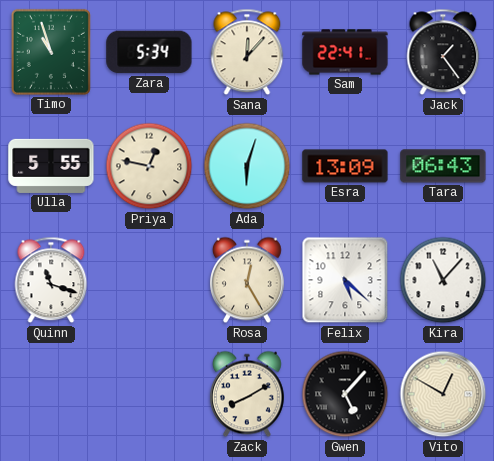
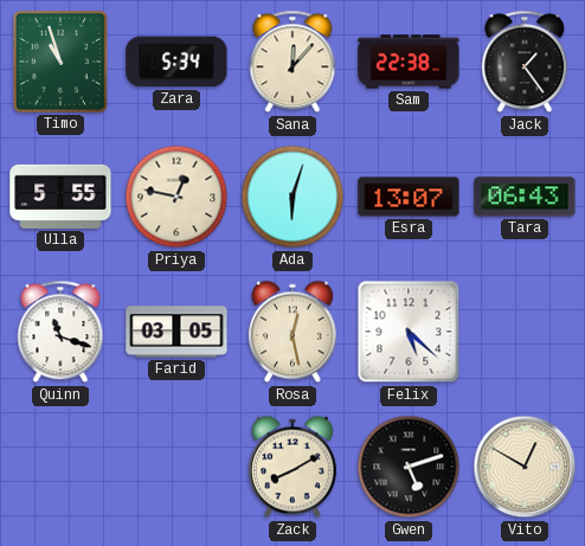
Sam: 22:41 -> 22:38 (409, 62)
Esra: 13:09 -> 13:07 (409, 197)
Farid: none -> 03:05 (176, 332)
Rosa: 12:25 -> 12:28 (292, 332)
Kira: 11:07 -> none (443, 280)
Gwen: 5:07 -> 5:12 (409, 467)
